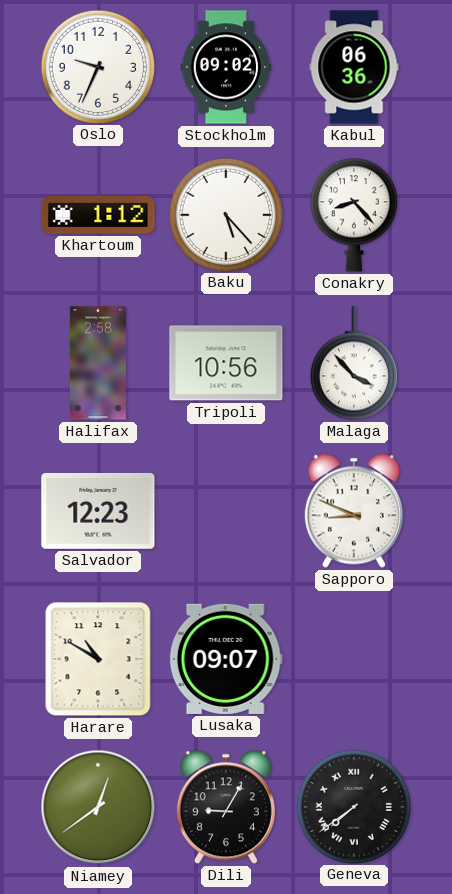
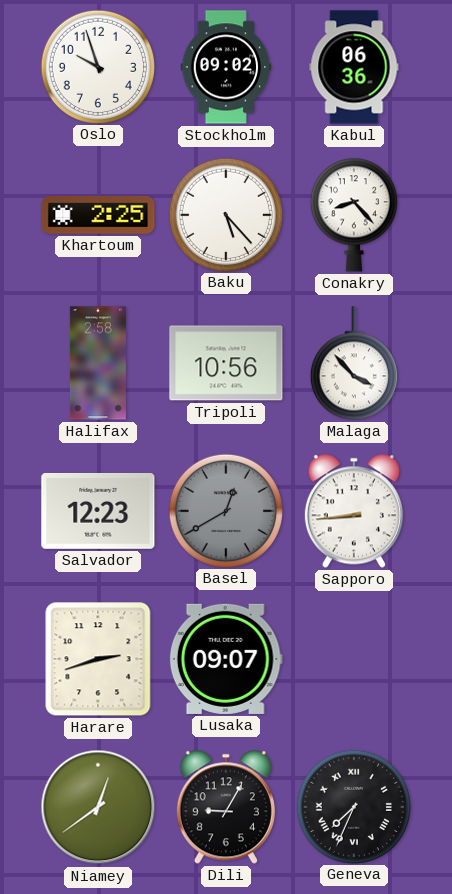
Oslo: 9:34 -> 9:57 (97, 66)
Khartoum: 1:12 -> 2:25 (98, 216)
Basel: none -> 12:40 (225, 510)
Sapporo: 8:49 -> 8:44 (354, 511)
Harare: 10:50 -> 2:42 (98, 659)
Geneva: 7:39 -> 7:34 (353, 806)
